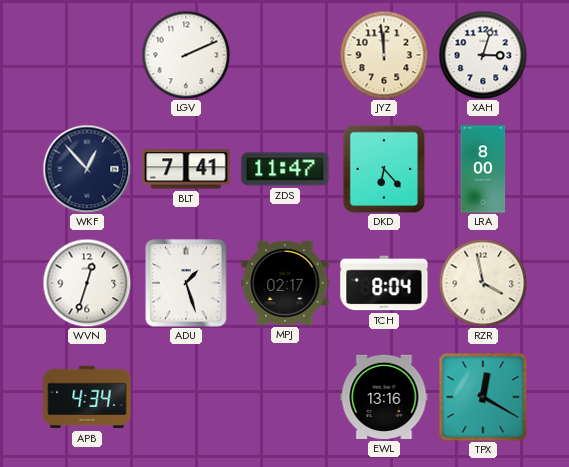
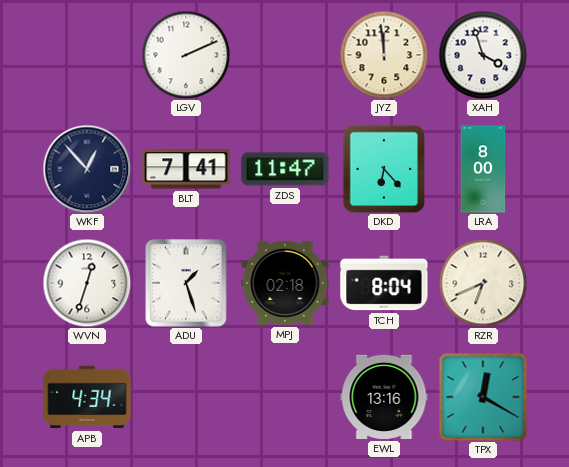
XAH: 3:03 -> 3:57 (483, 55)
MPJ: 02:17 -> 02:18 (285, 283)
RZR: 3:58 -> 6:41 (483, 283)
